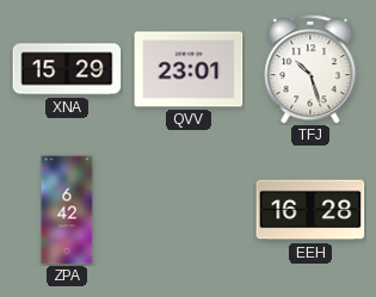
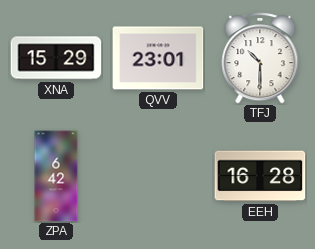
TFJ: 10:27 -> 10:30 (260, 58)
